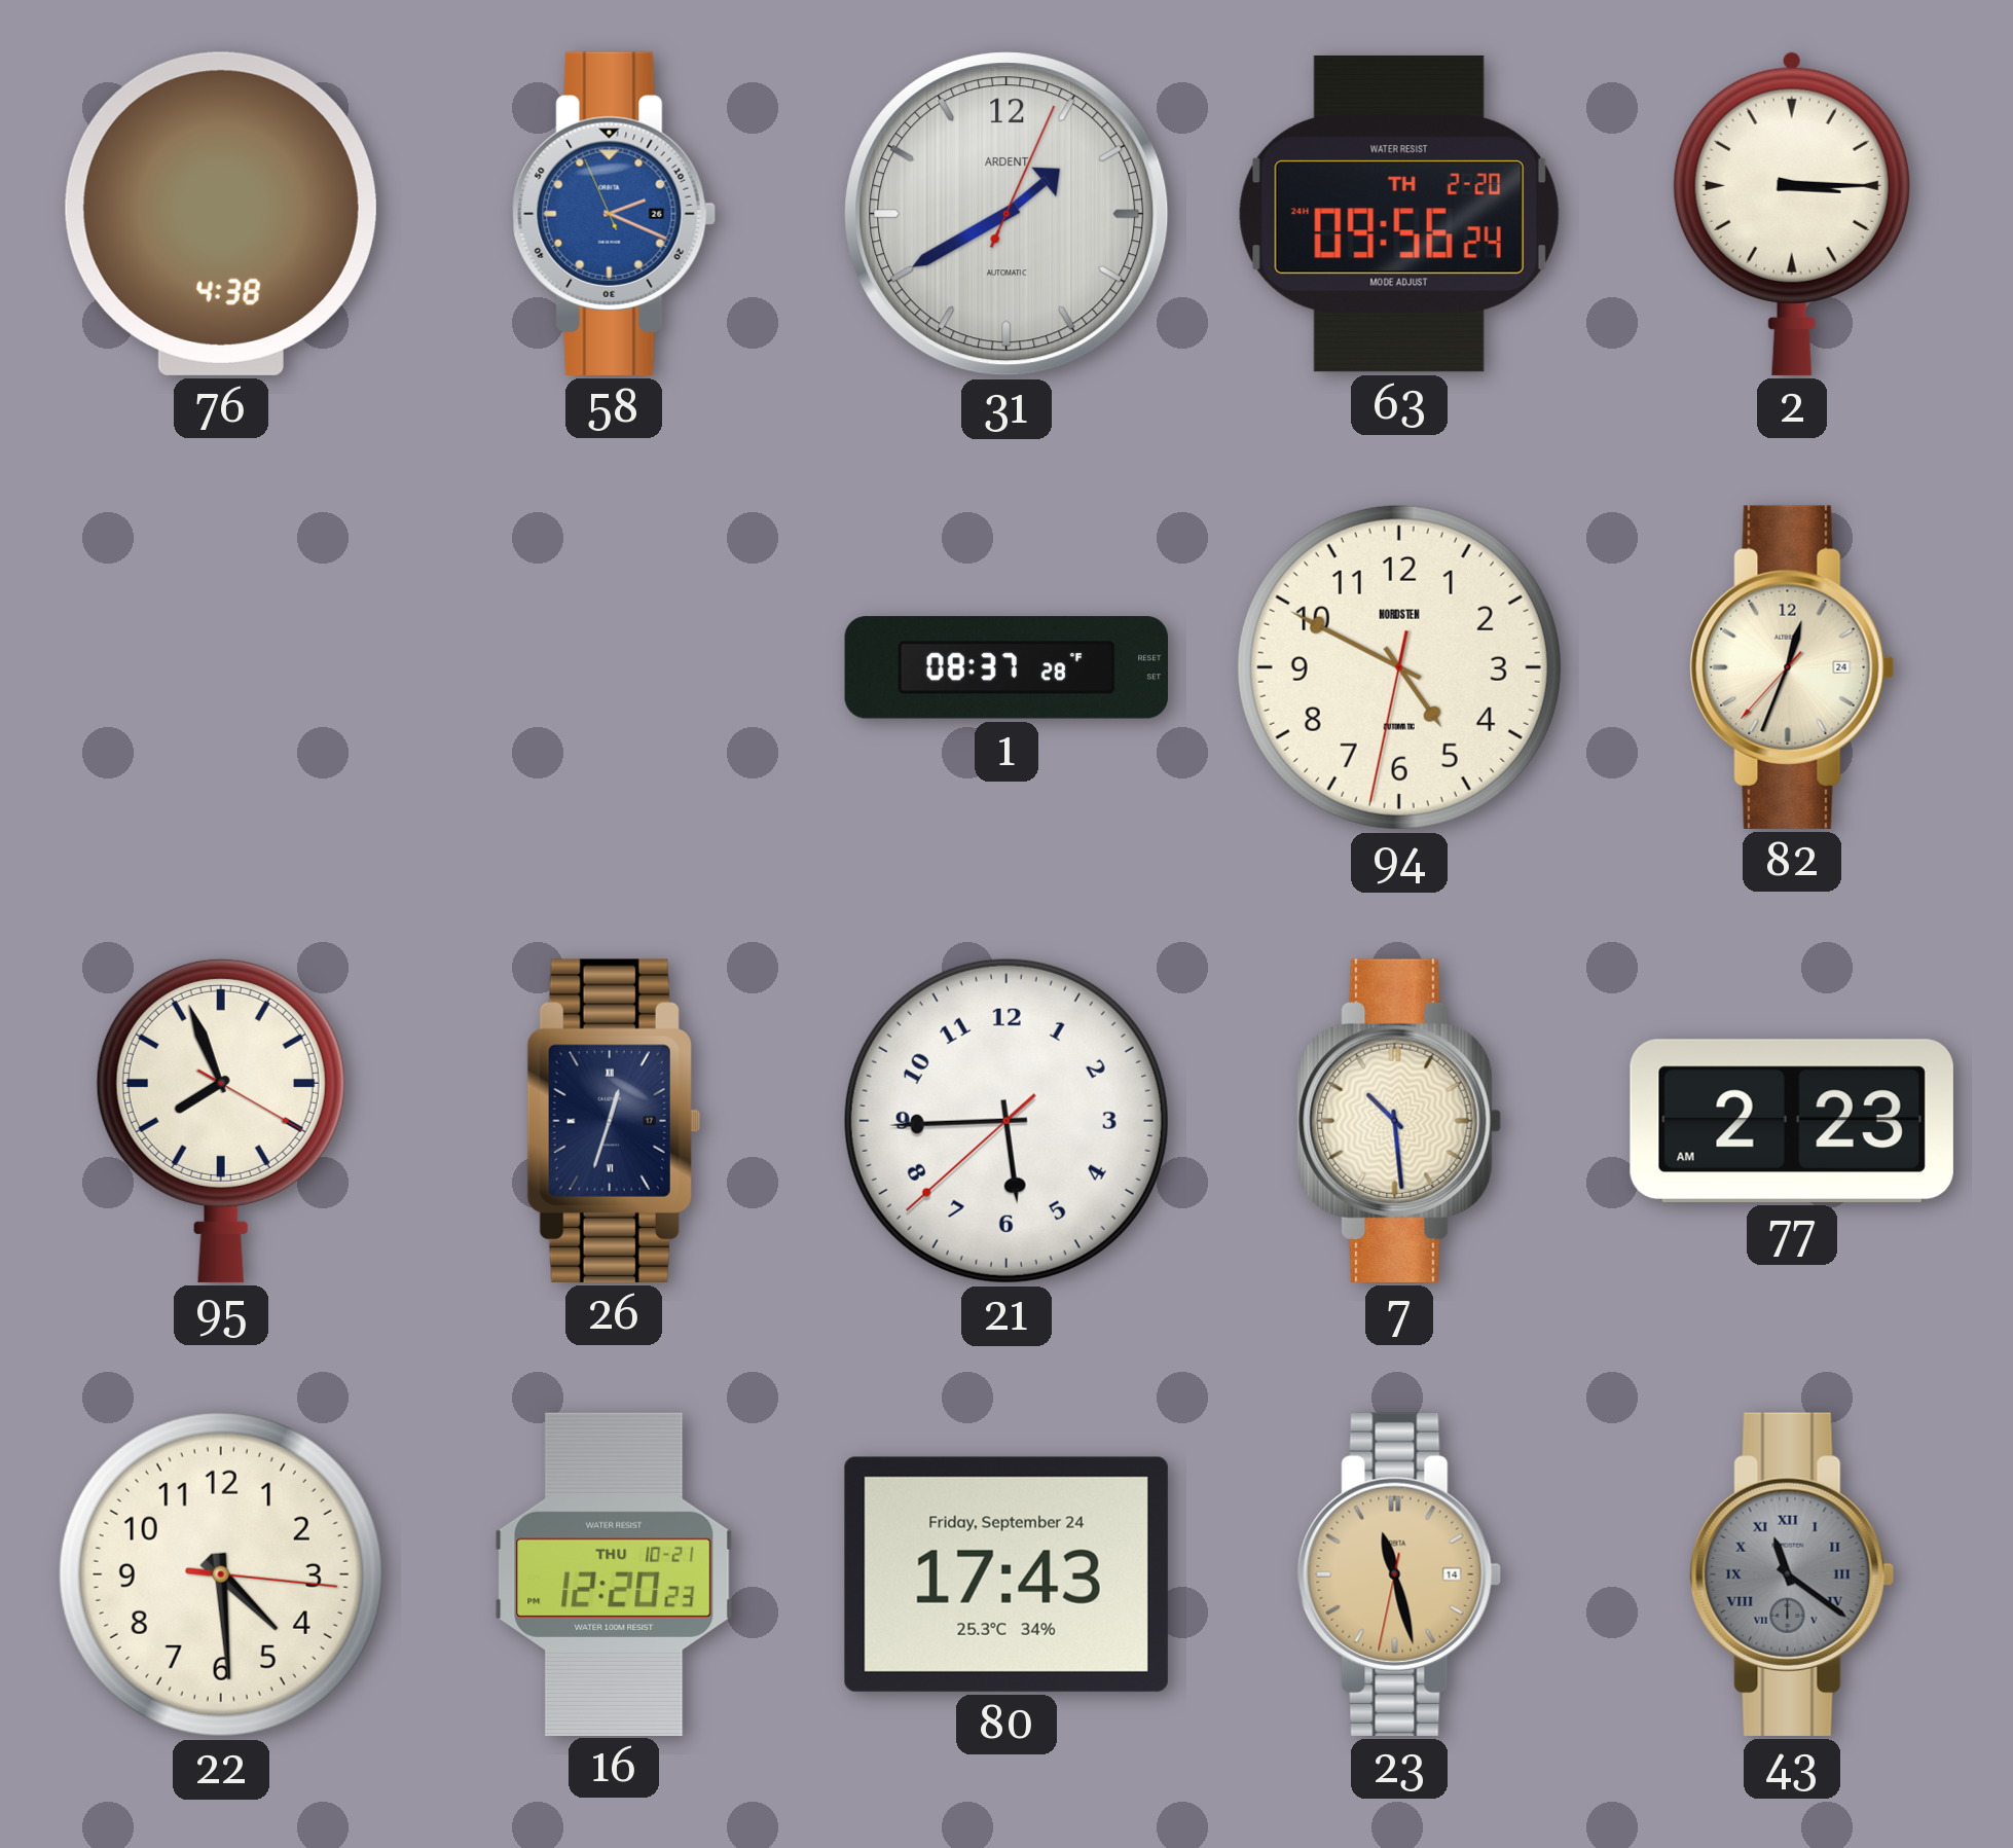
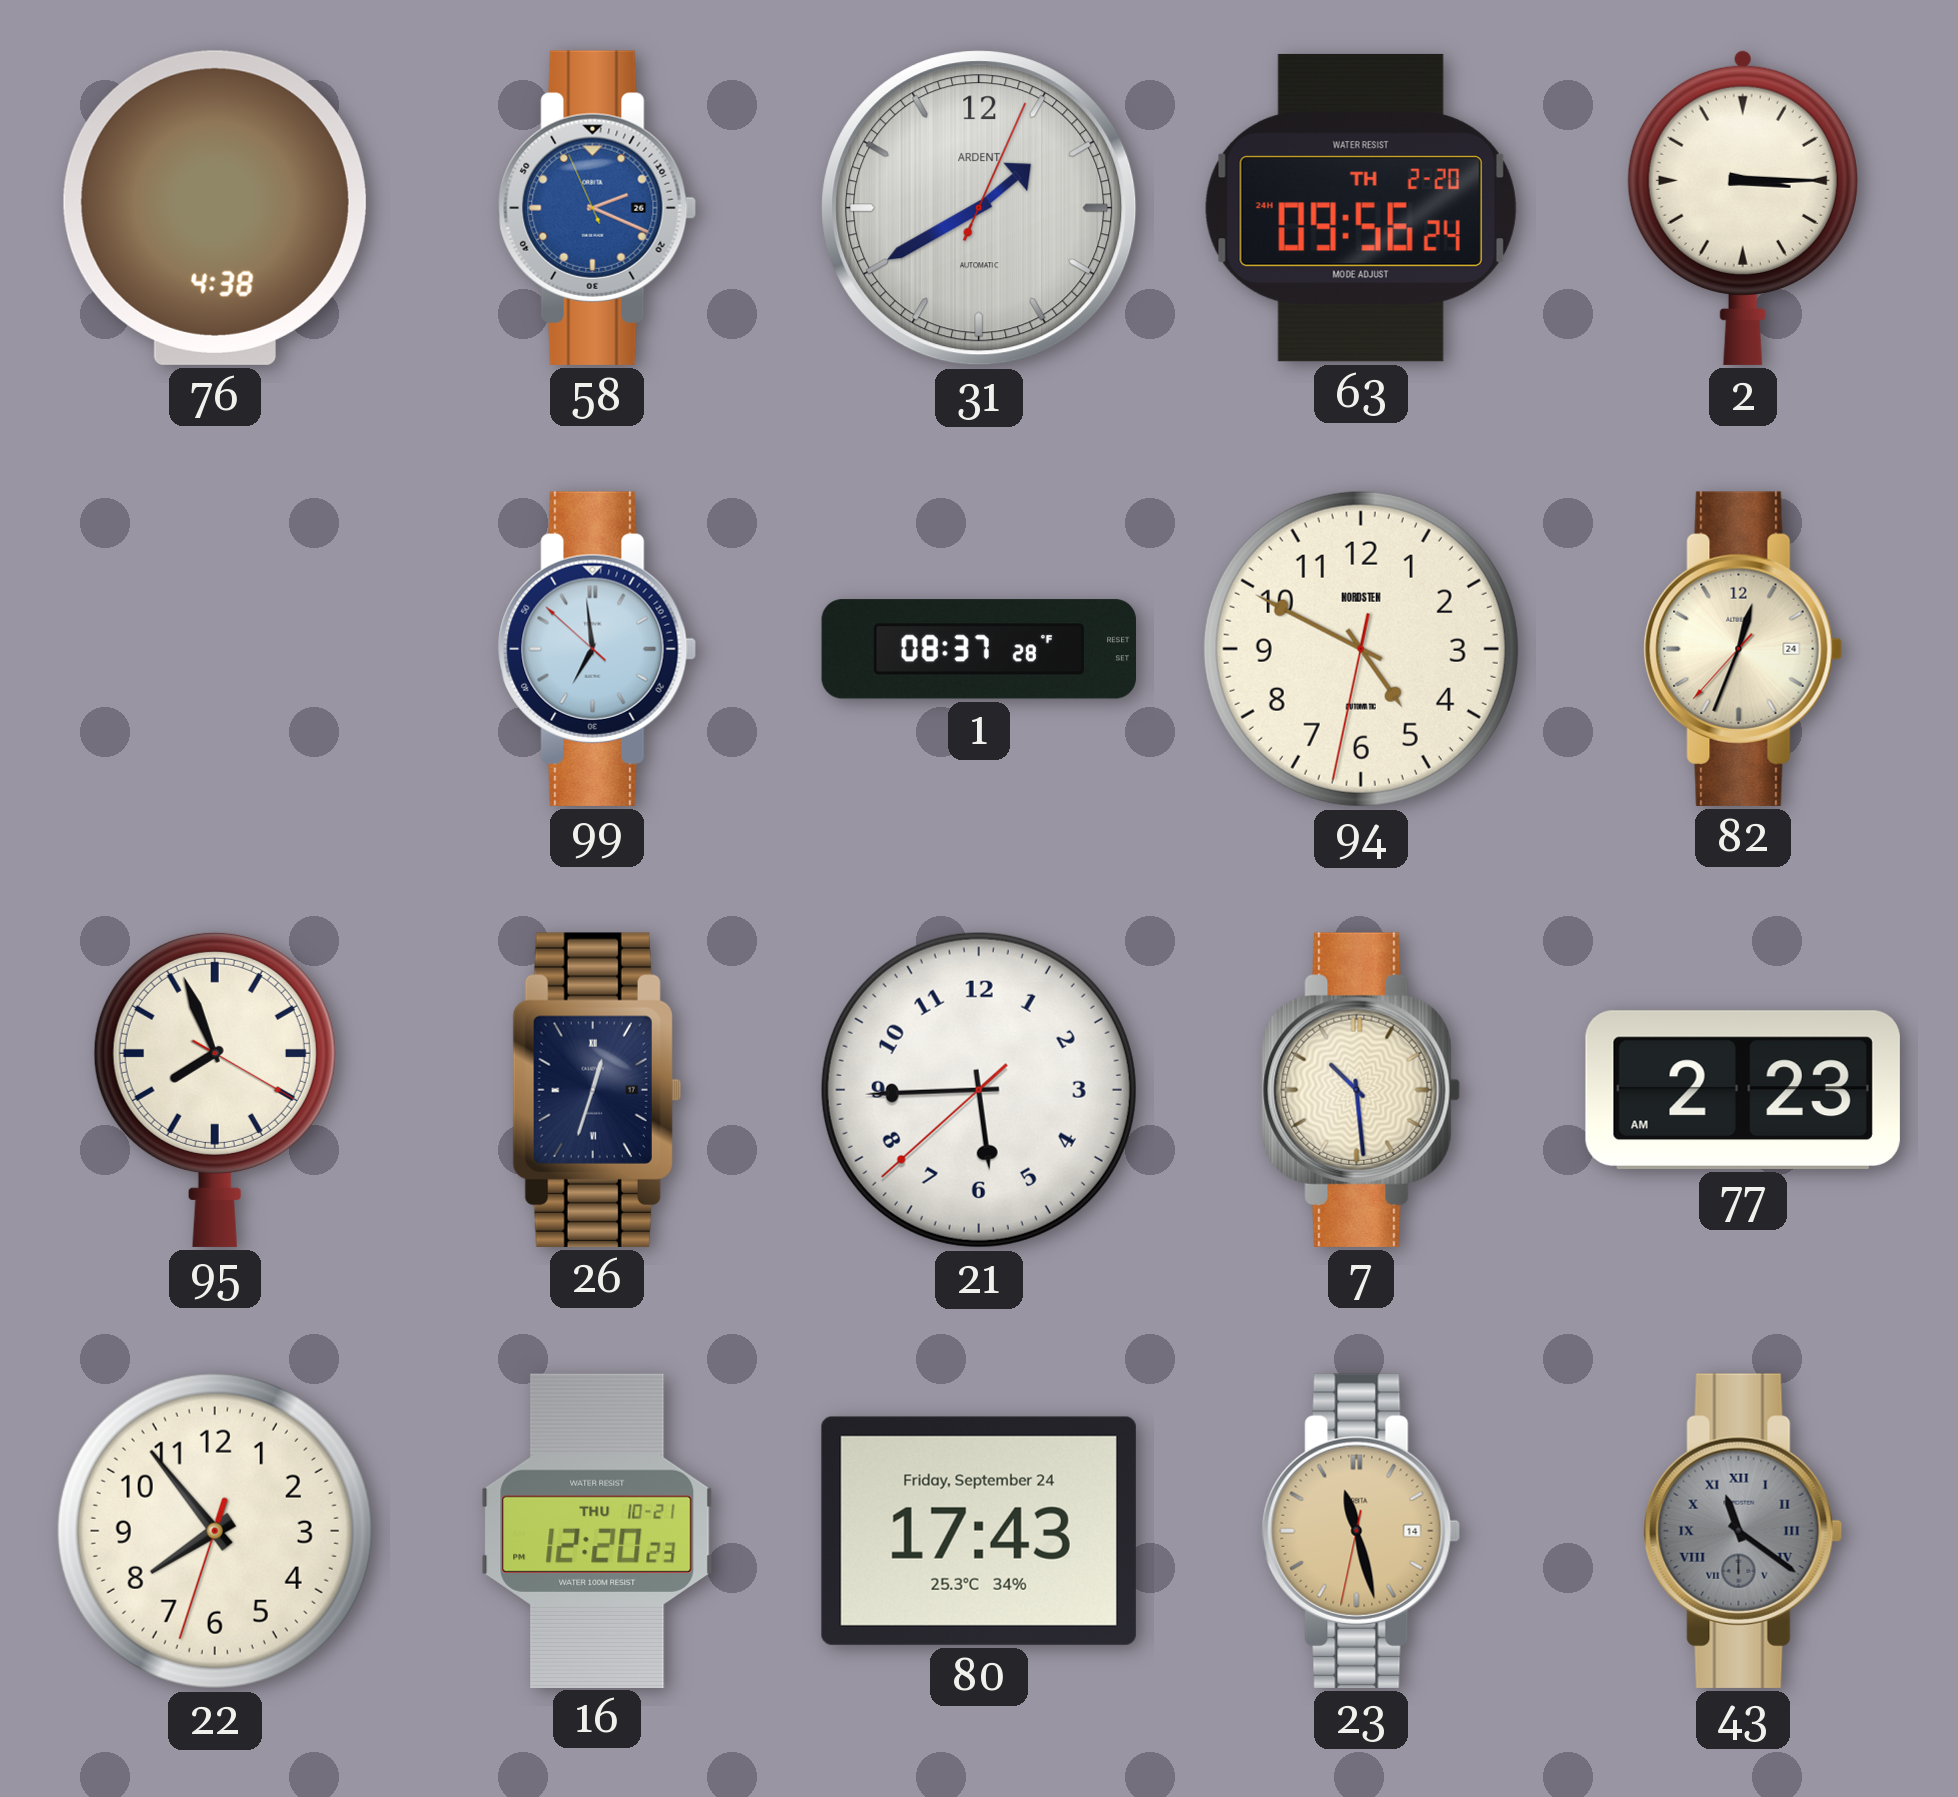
99: none -> 6:58 (597, 649)
22: 4:29 -> 7:53 (215, 1531)
